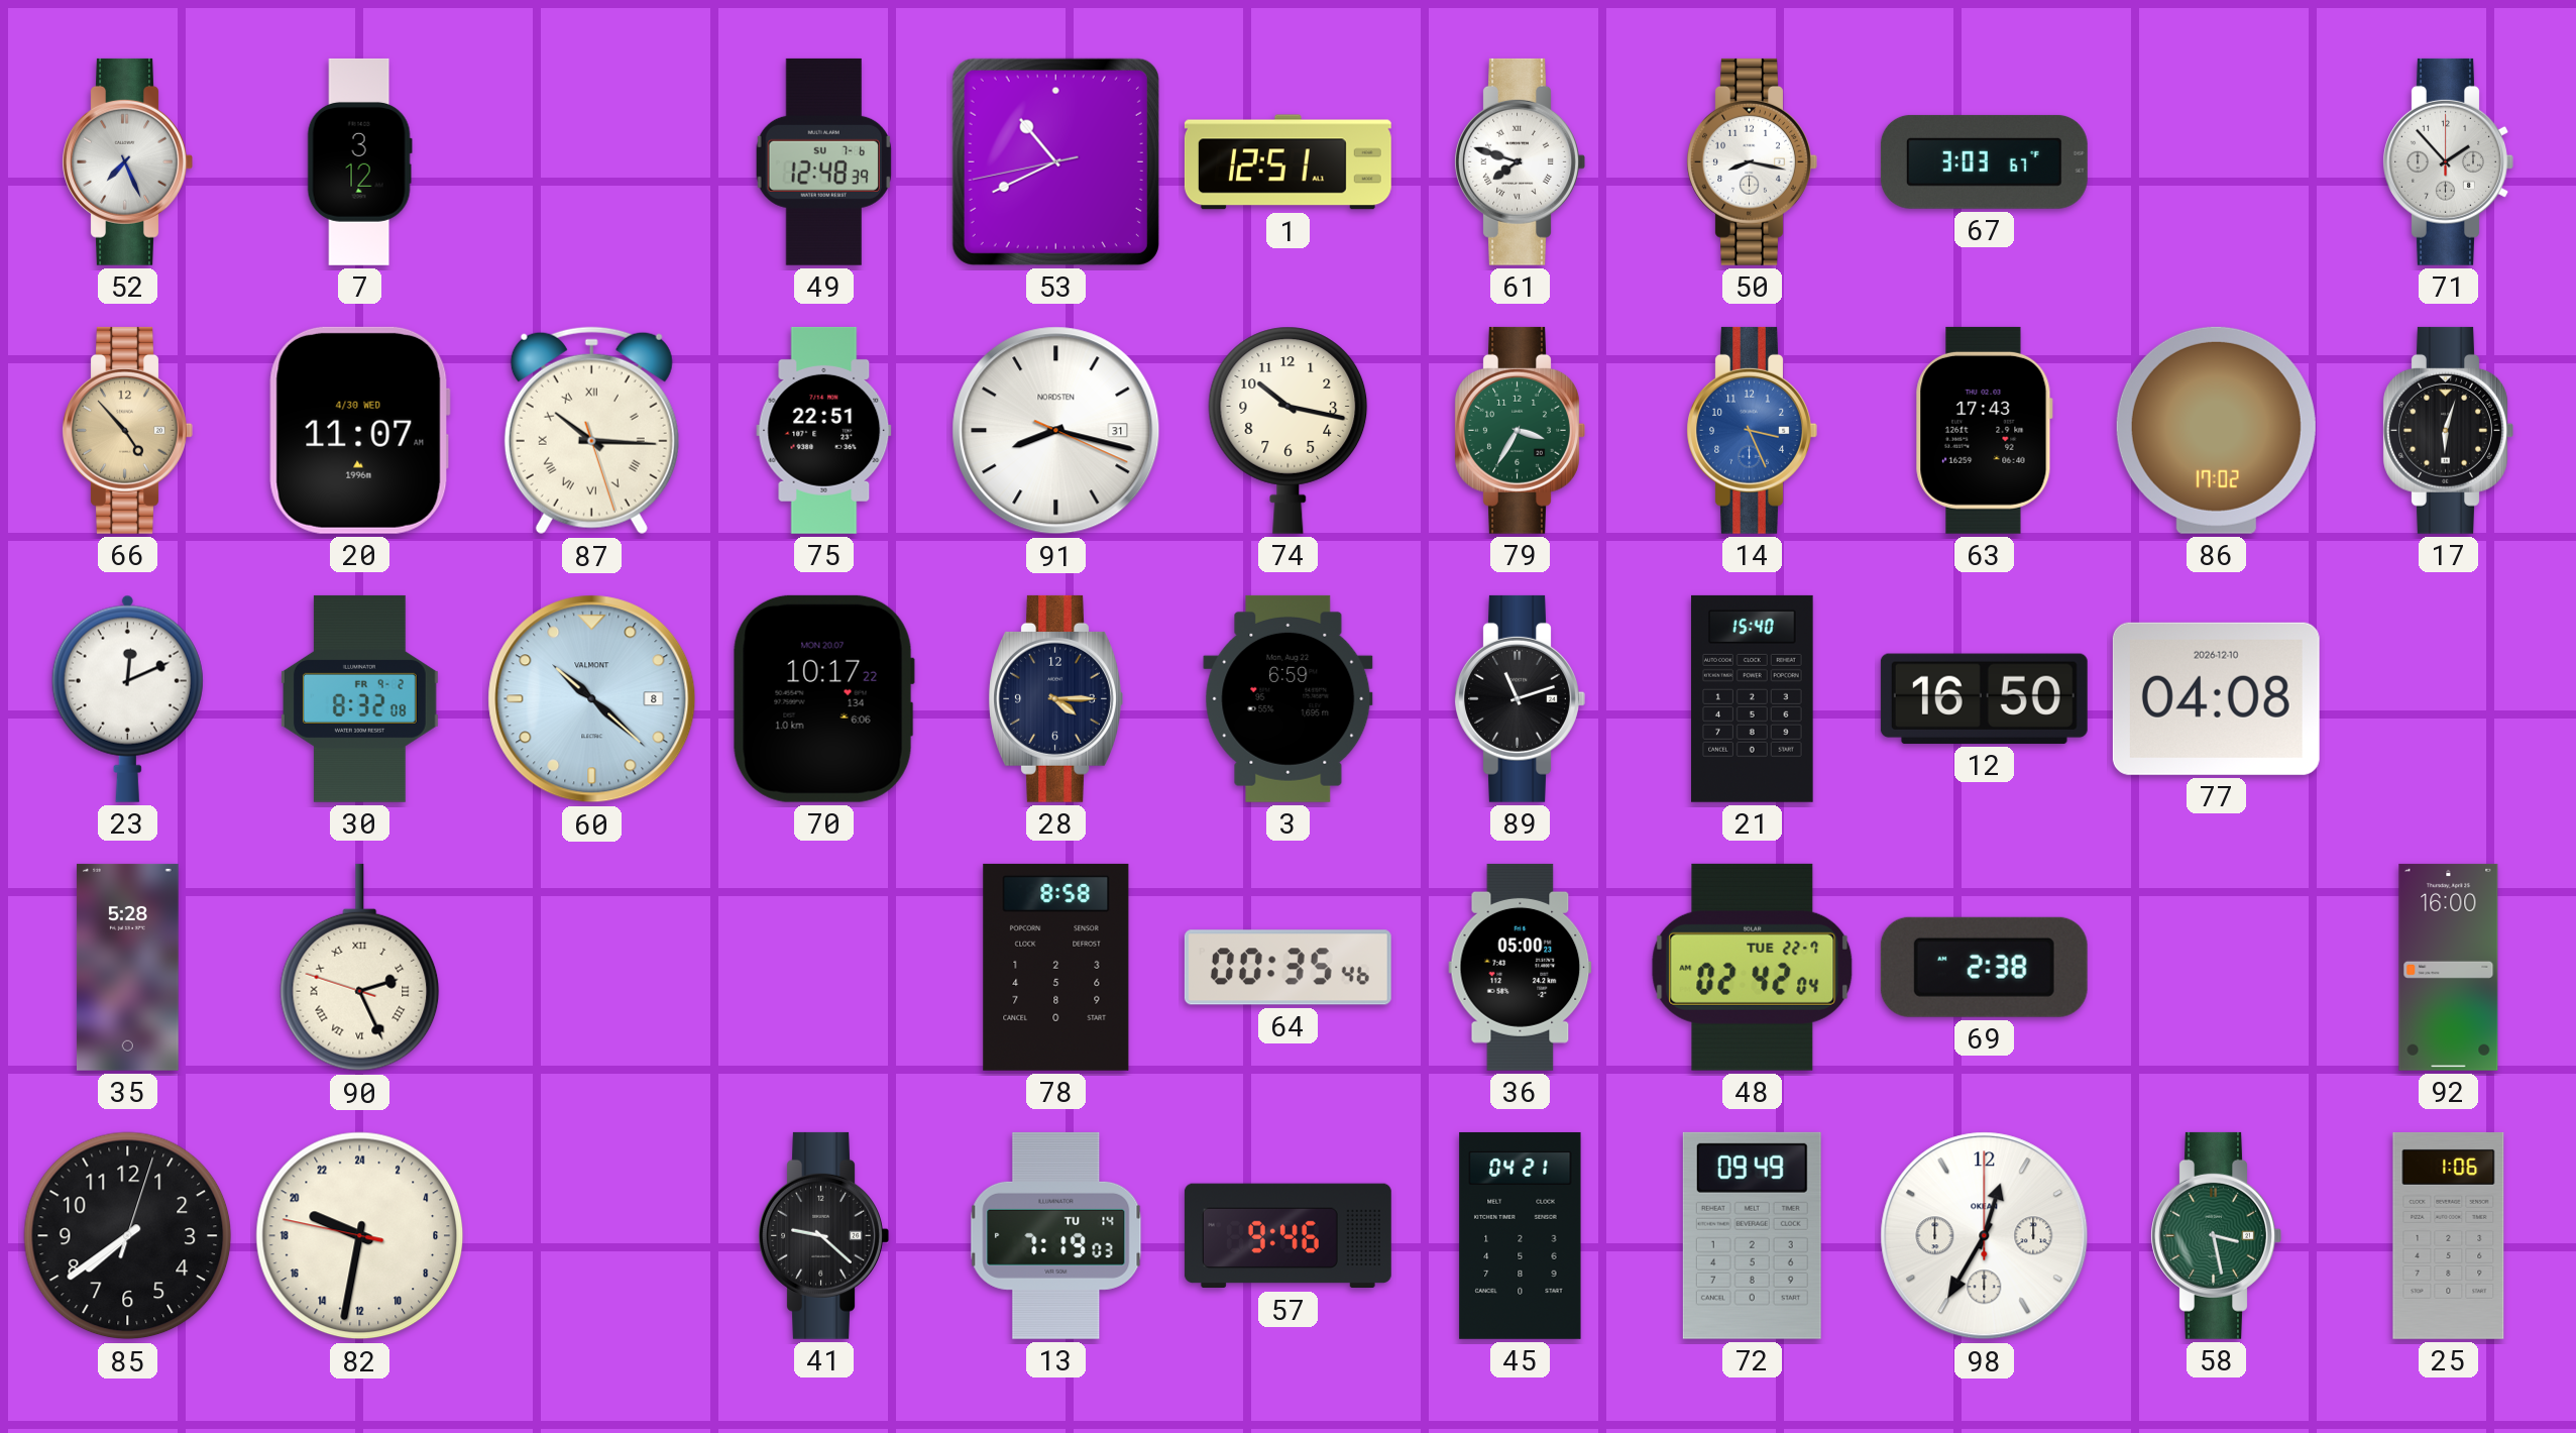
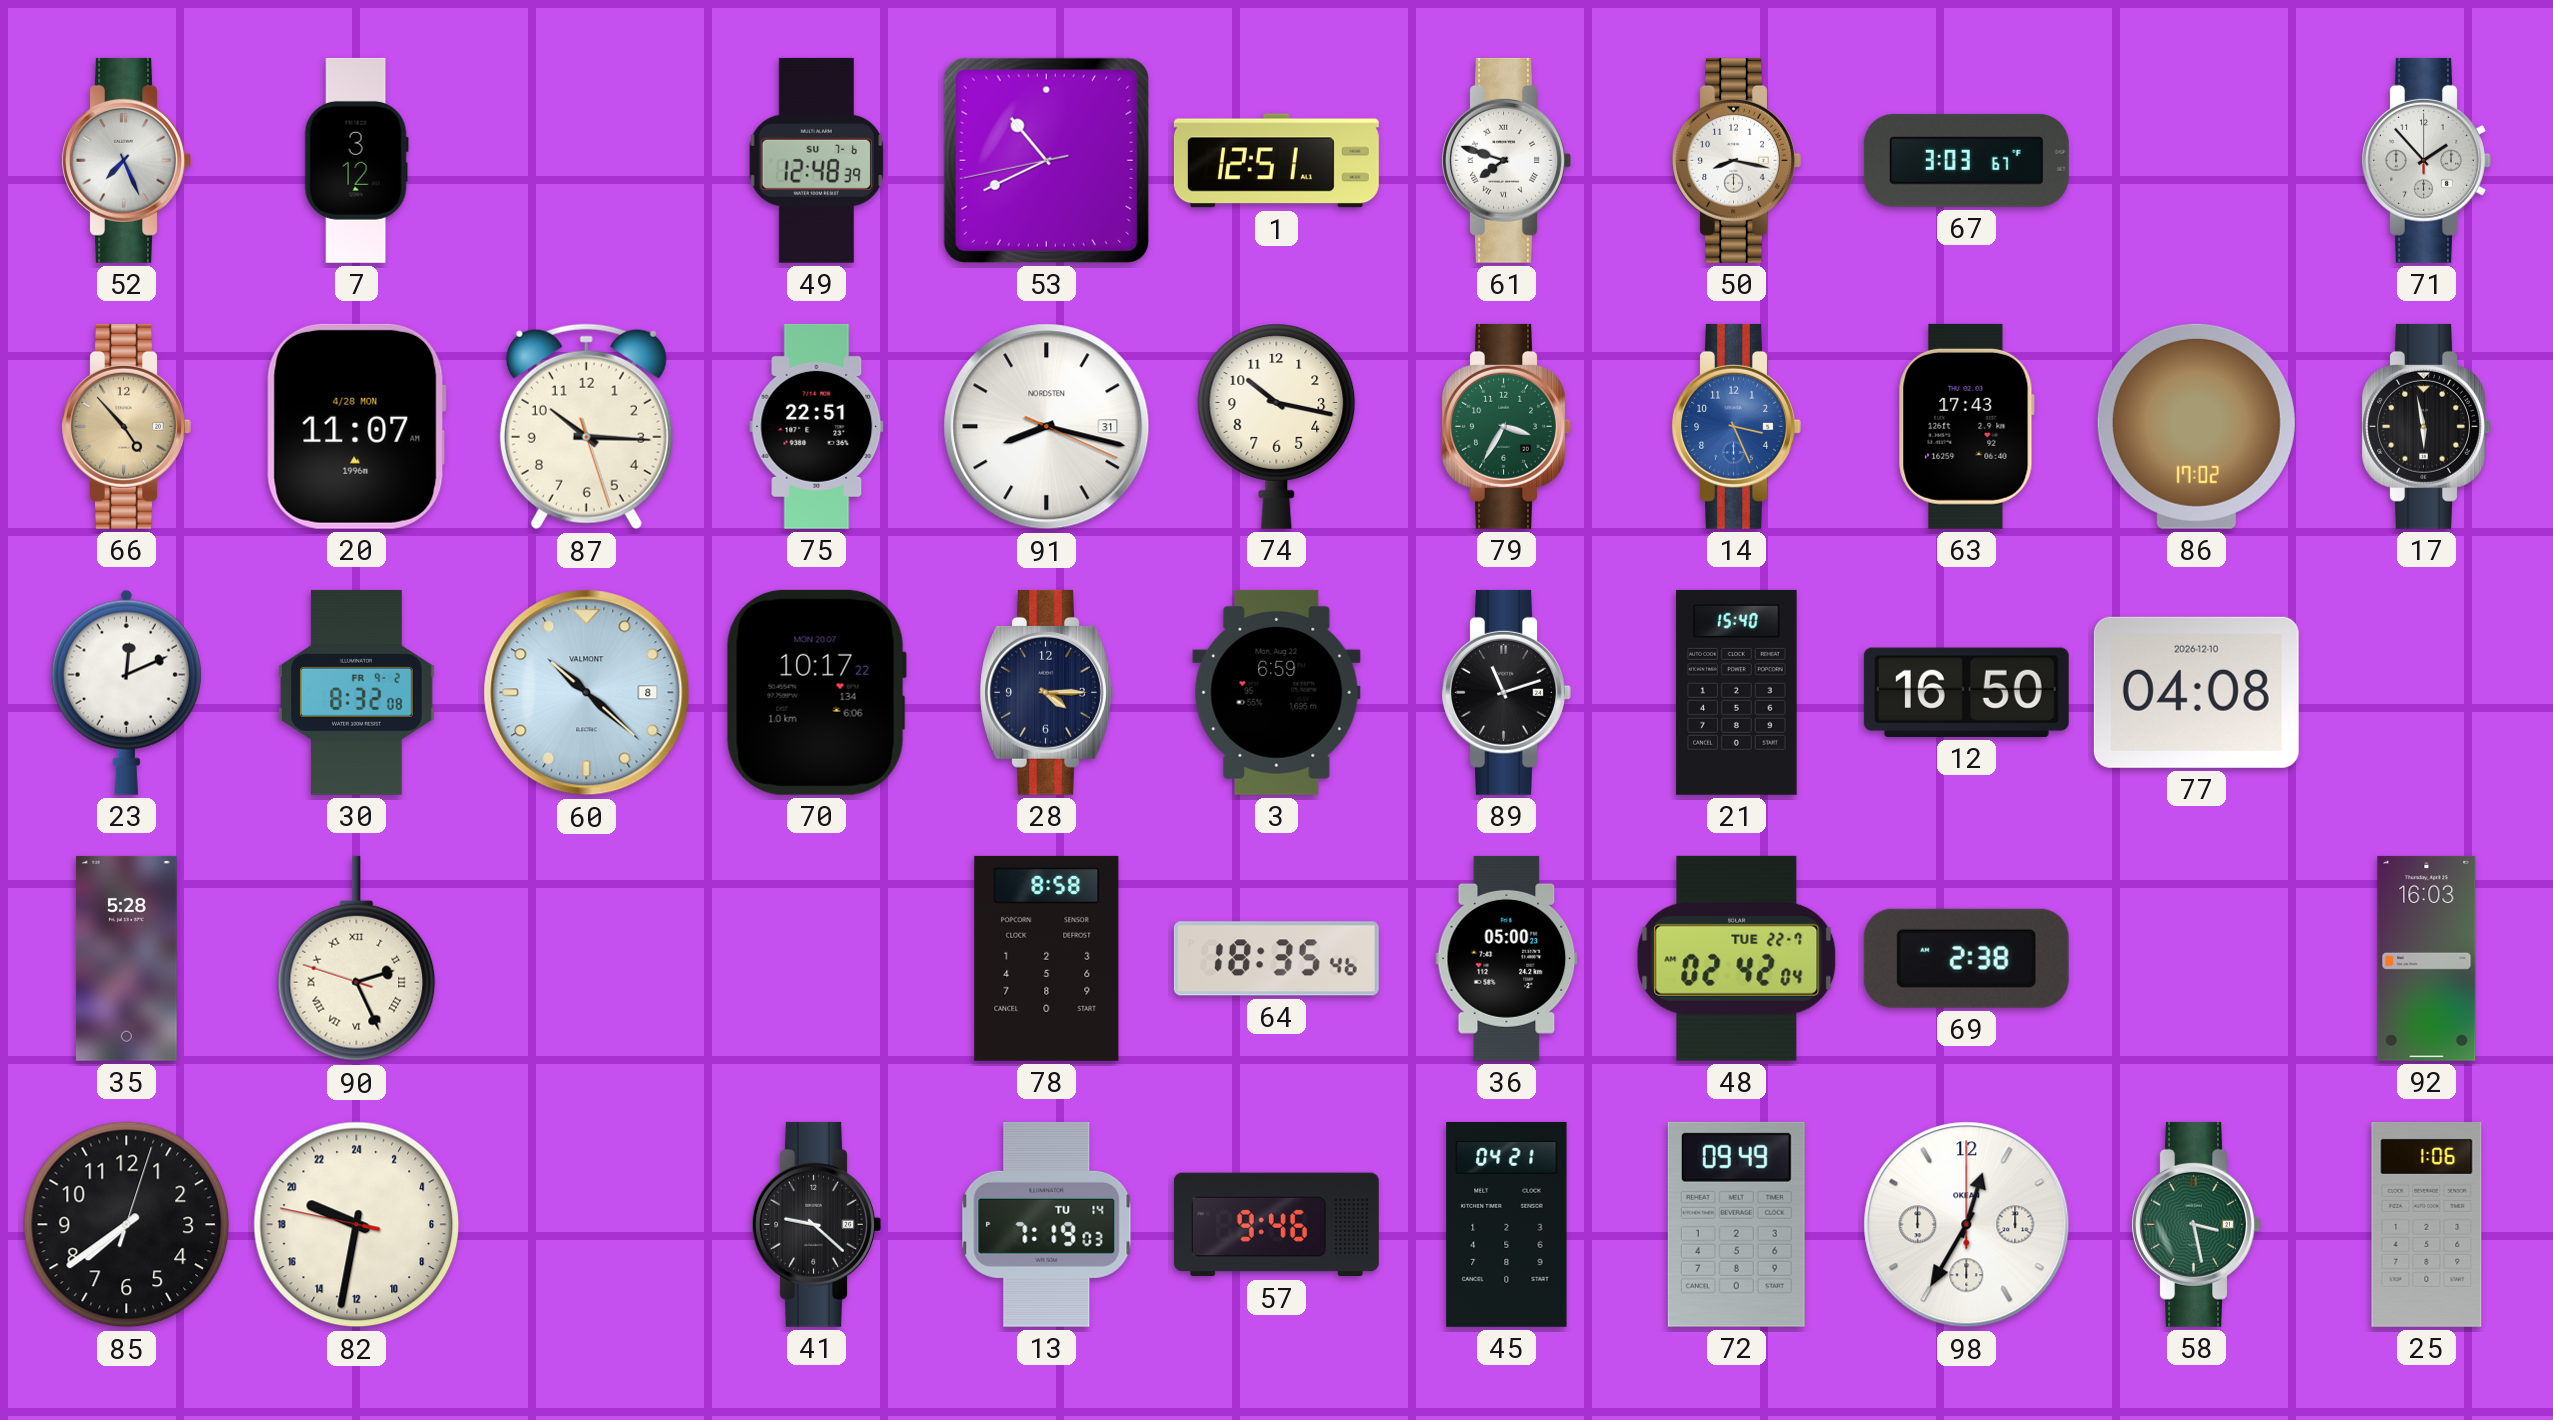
20 date: 4/30 WED -> 4/28 MON (356, 426)
87 numerals: Roman -> Arabic (586, 427)
17: 6:03 -> 5:58 (2426, 426)
64: 00:35 -> 18:35 (1276, 959)
92: 16:00 -> 16:03 (2427, 958)
